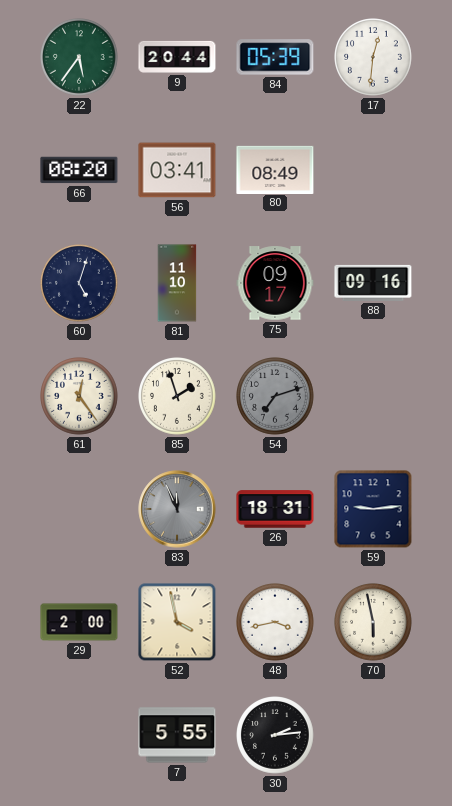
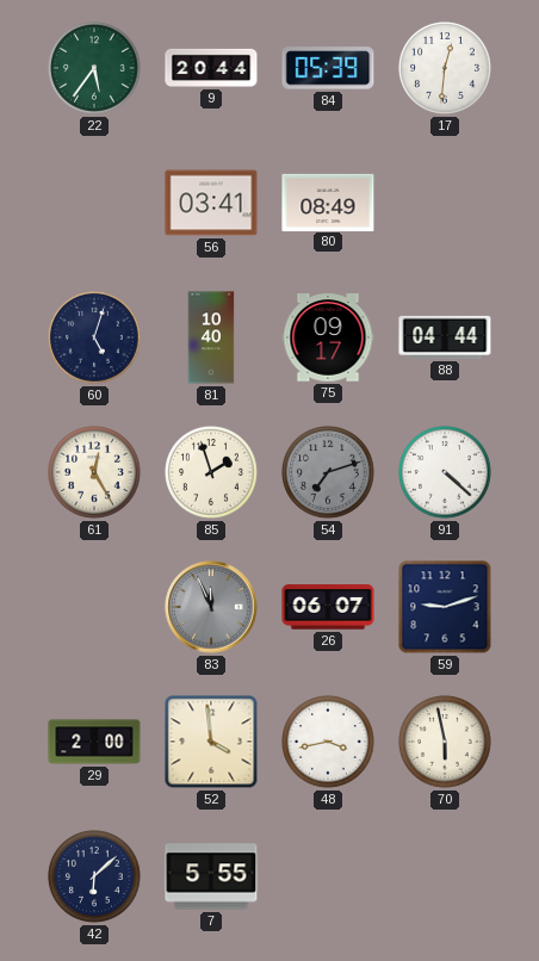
66: 08:20 -> none (79, 170)
81: 11:10 -> 10:40 (211, 337)
88: 09:16 -> 04:44 (445, 337)
61: 12:24 -> 12:25 (95, 473)
91: none -> 4:22 (446, 473)
26: 18:31 -> 06:07 (328, 607)
59: 9:14 -> 9:12 (445, 607)
52: 3:58 -> 3:59 (211, 742)
42: none -> 6:08 (95, 878)
30: 2:14 -> none (276, 736)
